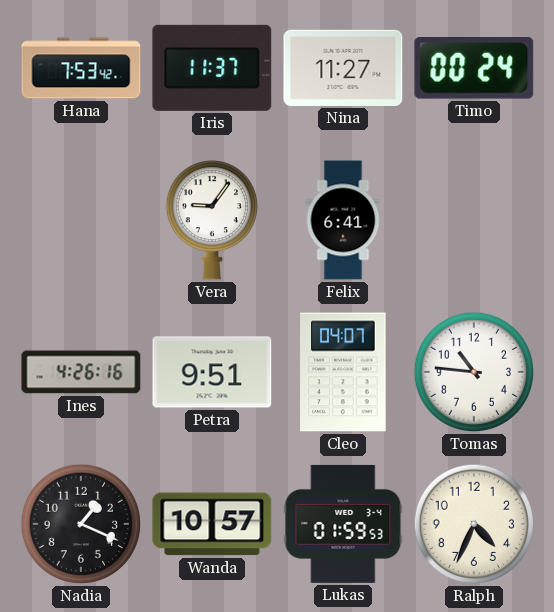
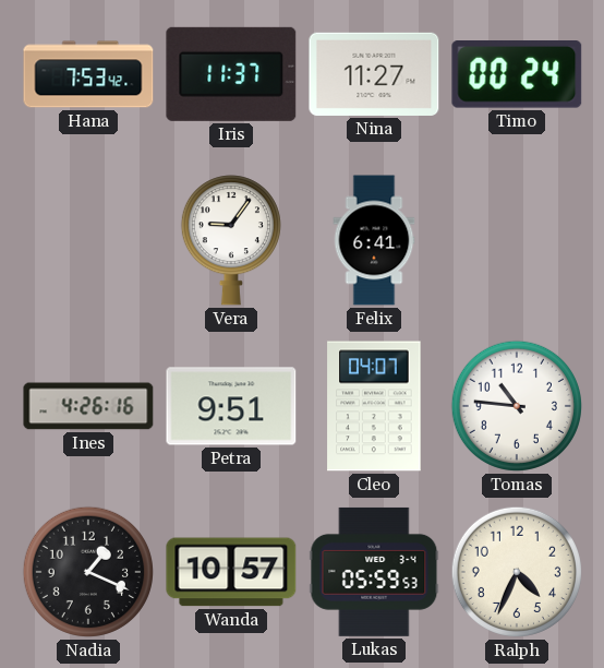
Lukas: 01:59 -> 05:59 (374, 572)
